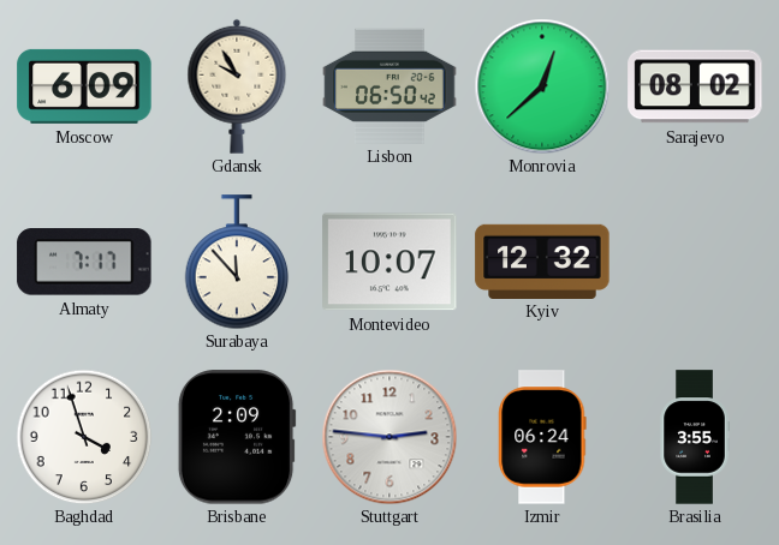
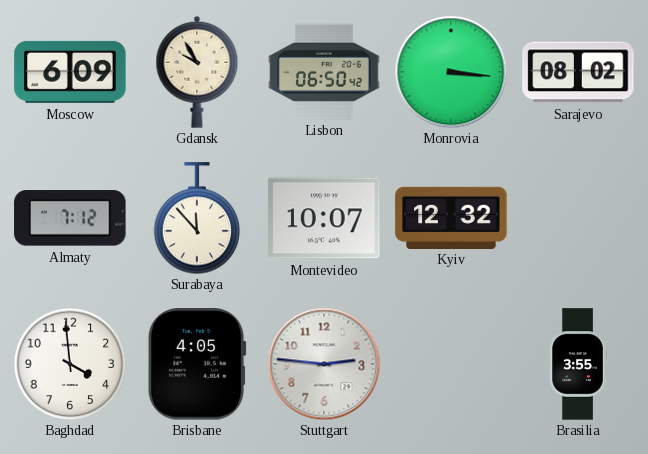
Monrovia: 12:38 -> 3:16 (451, 72)
Almaty: 7:17 -> 7:12 (70, 218)
Baghdad: 3:57 -> 3:59 (70, 364)
Brisbane: 2:09 -> 4:05 (197, 364)
Izmir: 06:24 -> none (542, 437)
